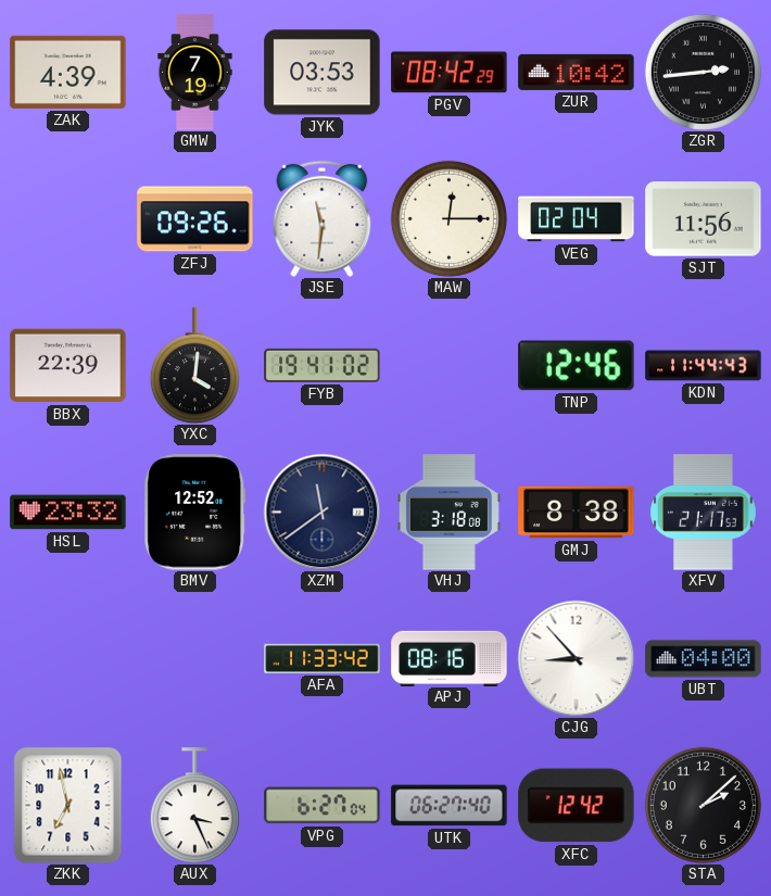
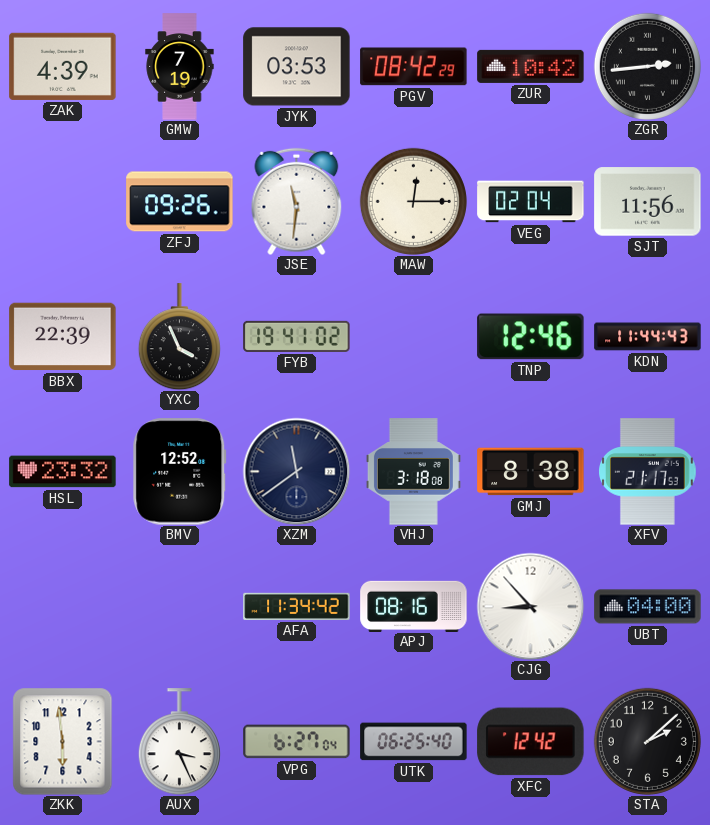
YXC: 4:01 -> 3:56 (179, 337)
AFA: 11:33 -> 11:34 (297, 606)
ZKK: 6:58 -> 5:59 (63, 741)
UTK: 06:27 -> 06:25 (414, 742)
